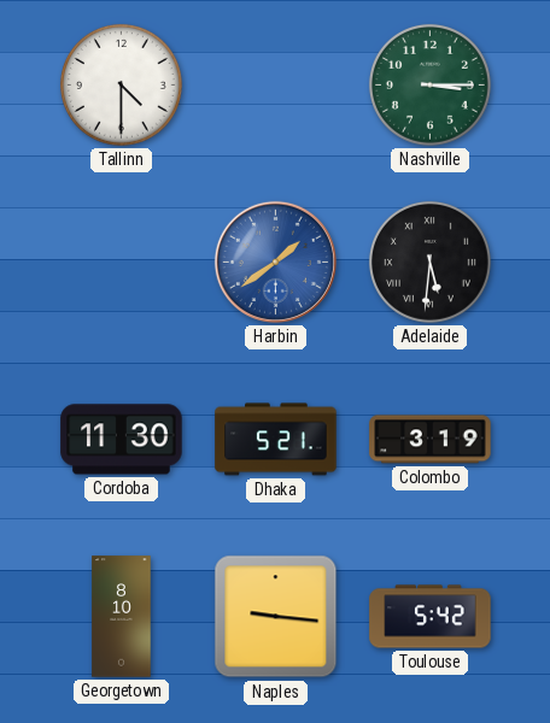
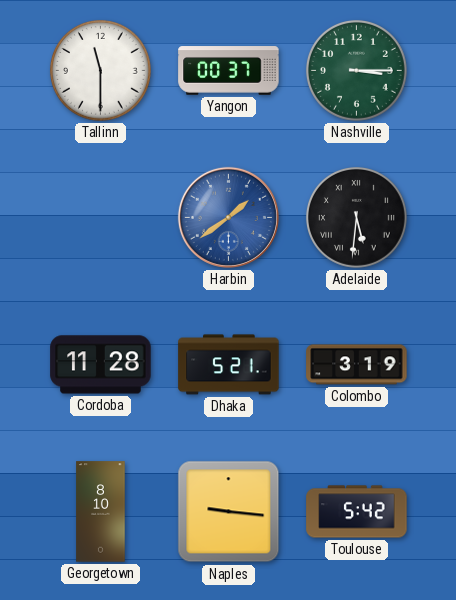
Tallinn: 4:30 -> 11:30 (100, 70)
Yangon: none -> 00:37 (229, 71)
Cordoba: 11:30 -> 11:28 (101, 365)
